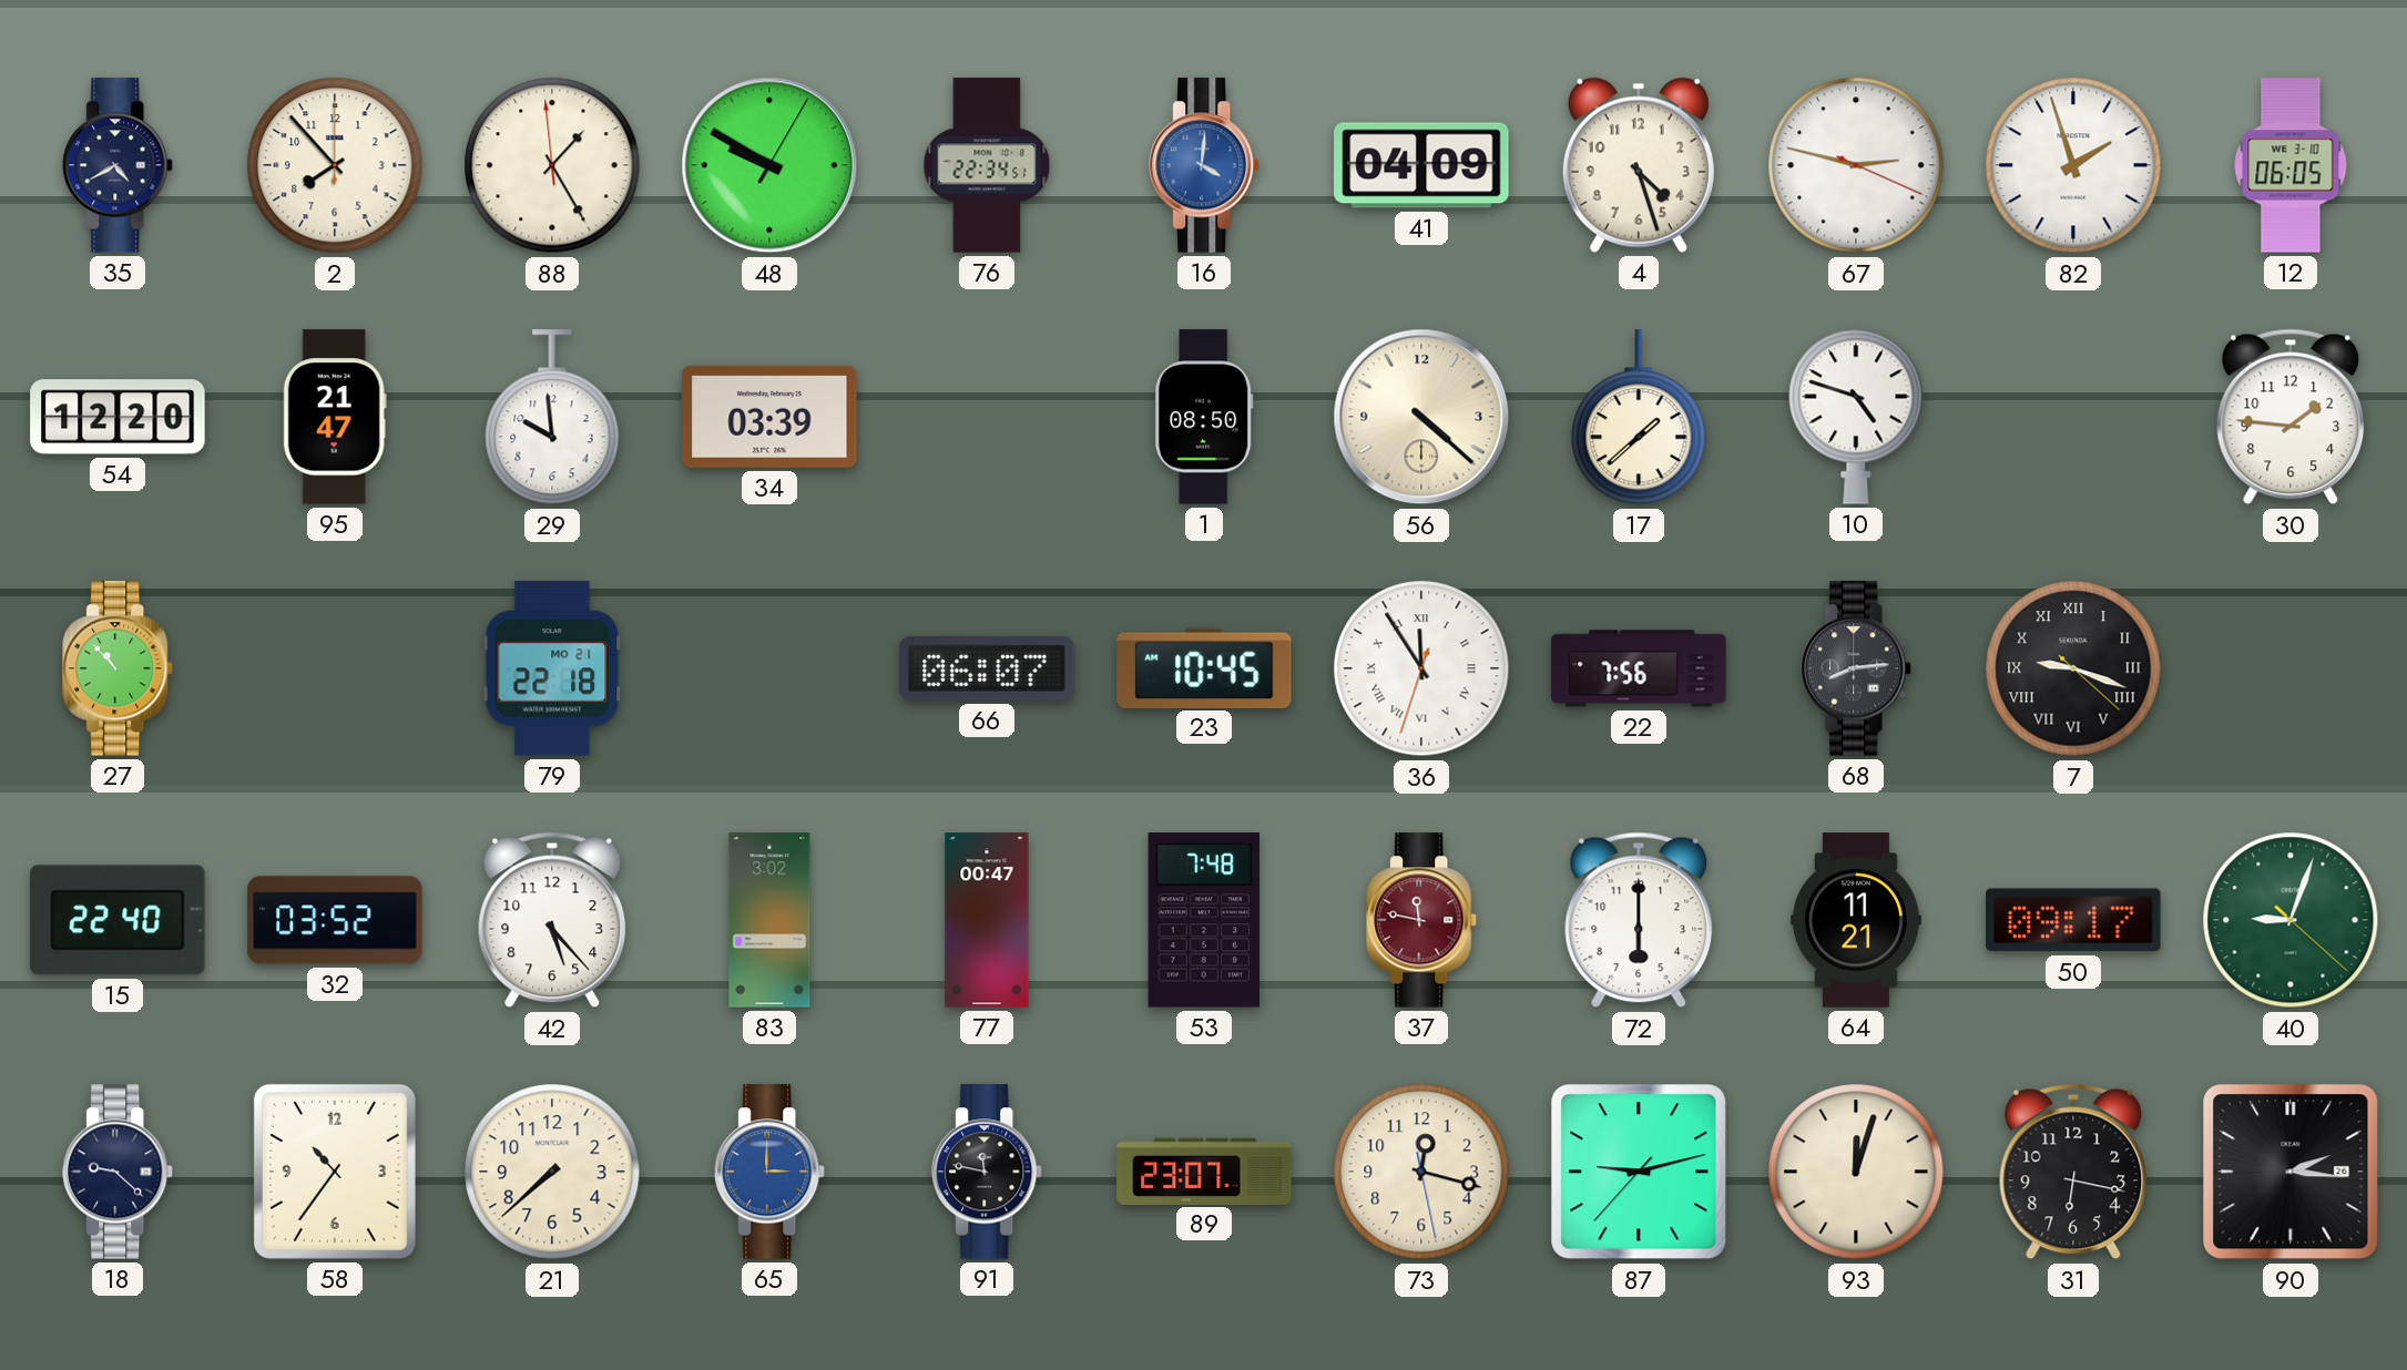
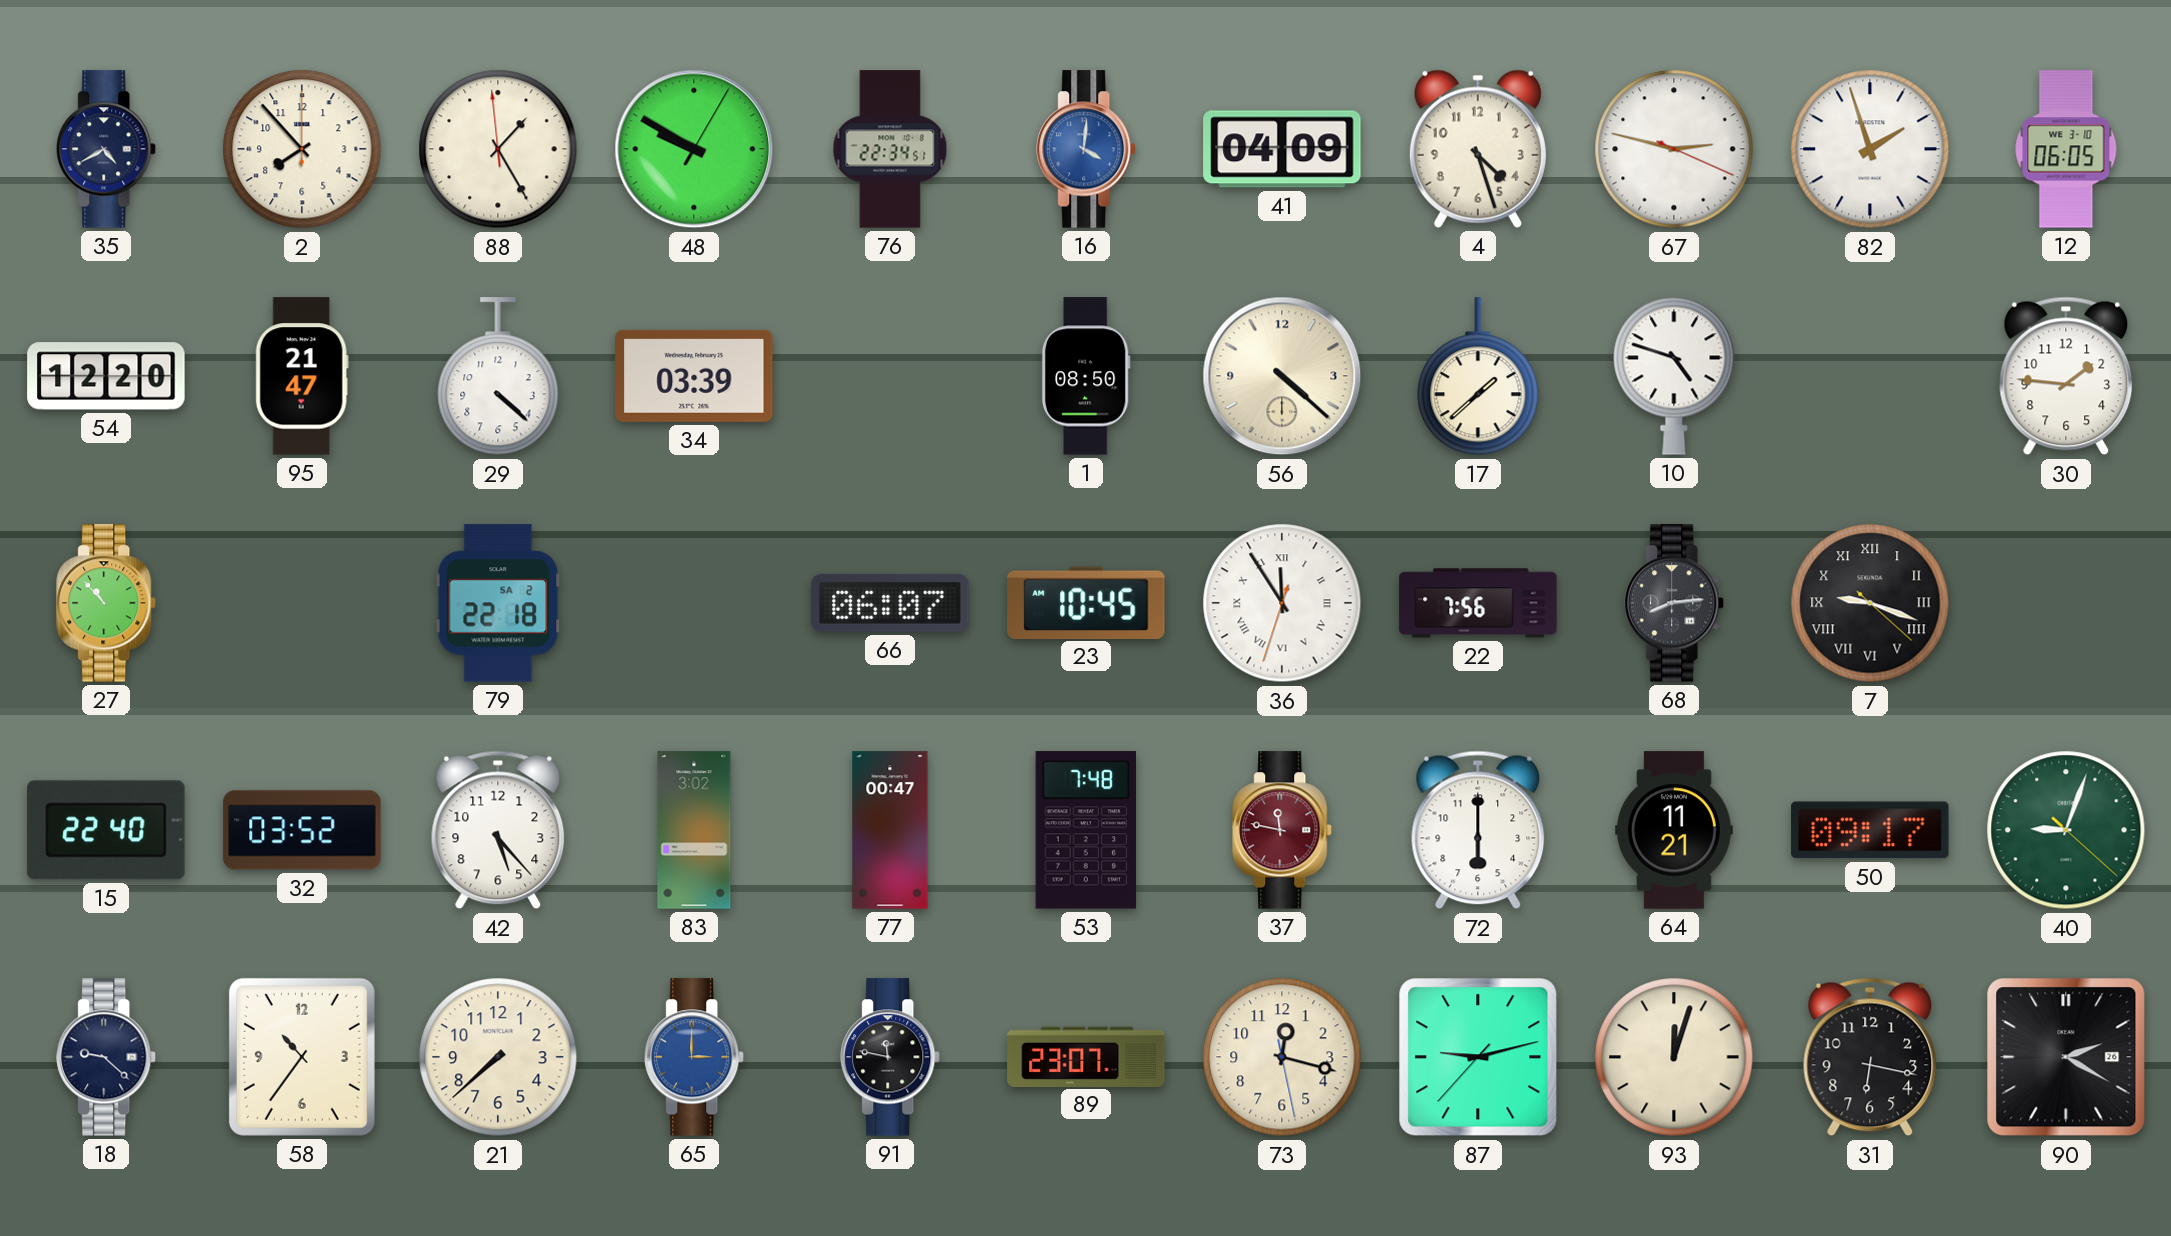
29: 9:59 -> 4:22 (498, 377)
79 date: MO 21 -> SA 2 (498, 603)
90: 2:16 -> 2:20 (2066, 1057)
